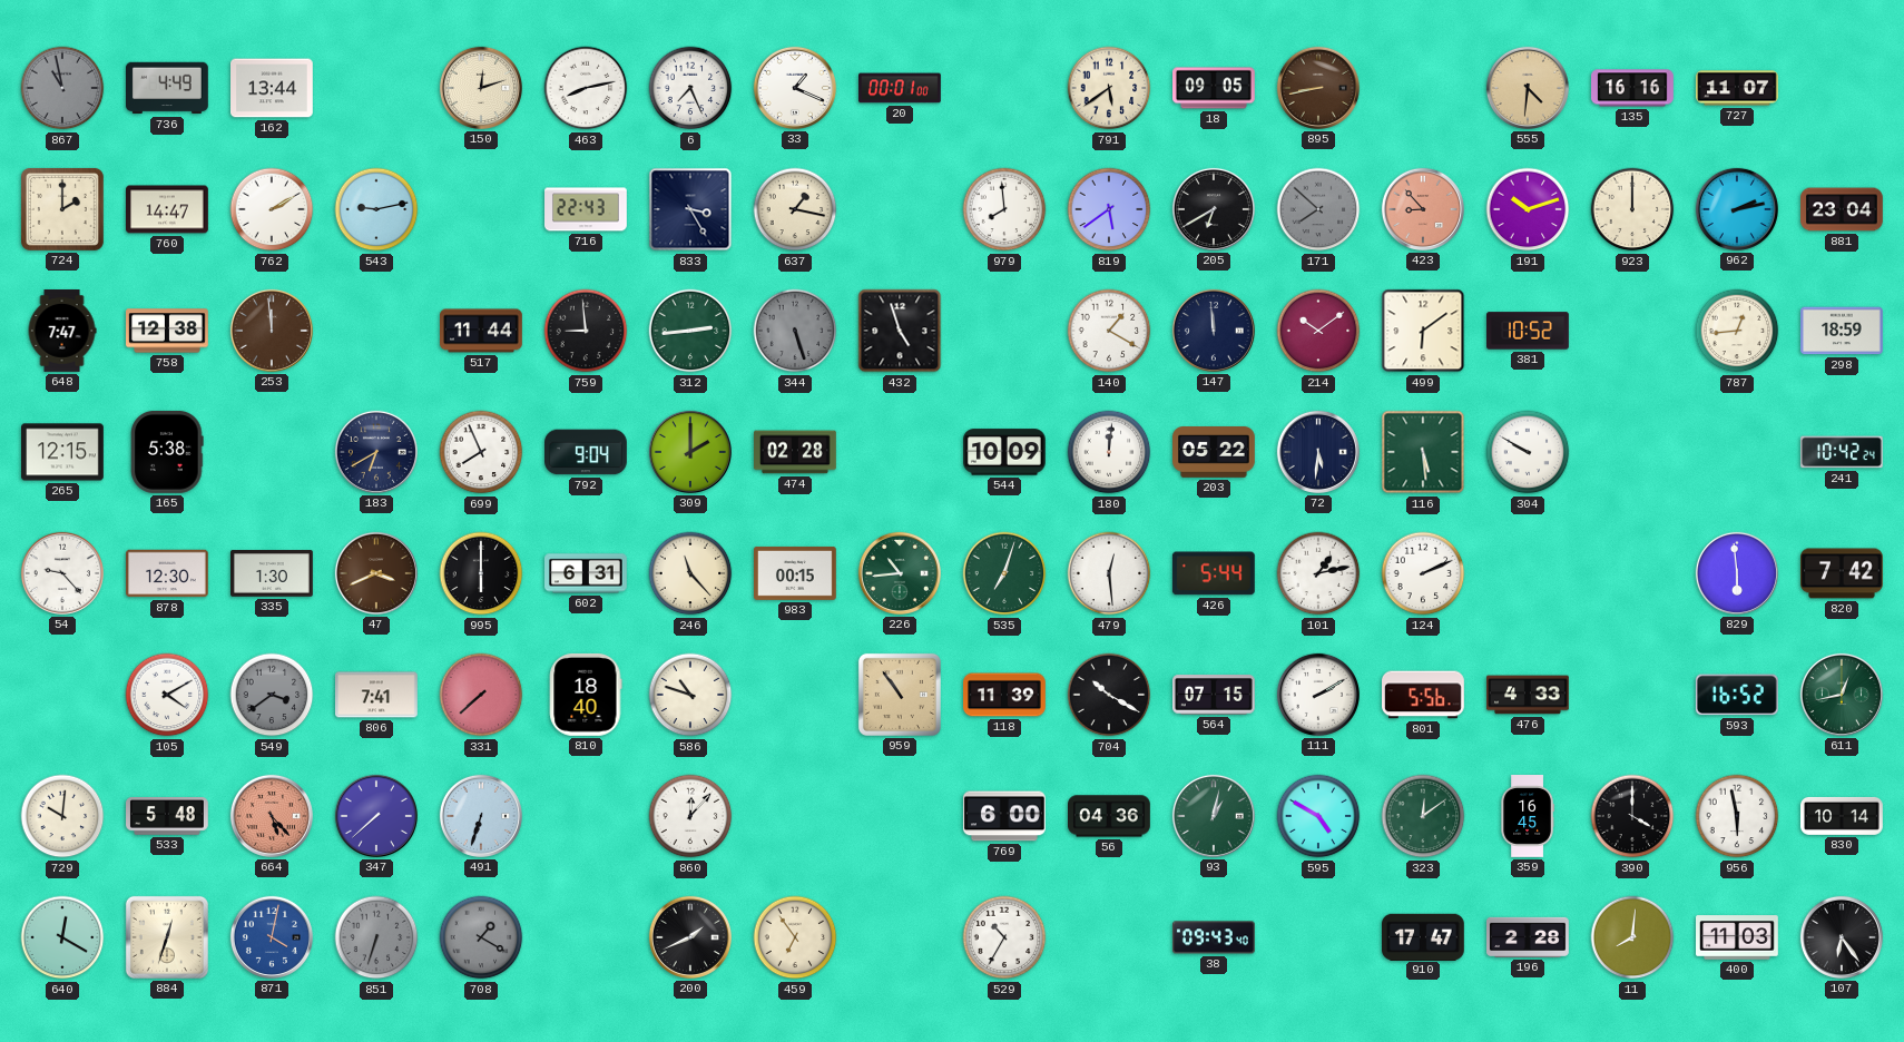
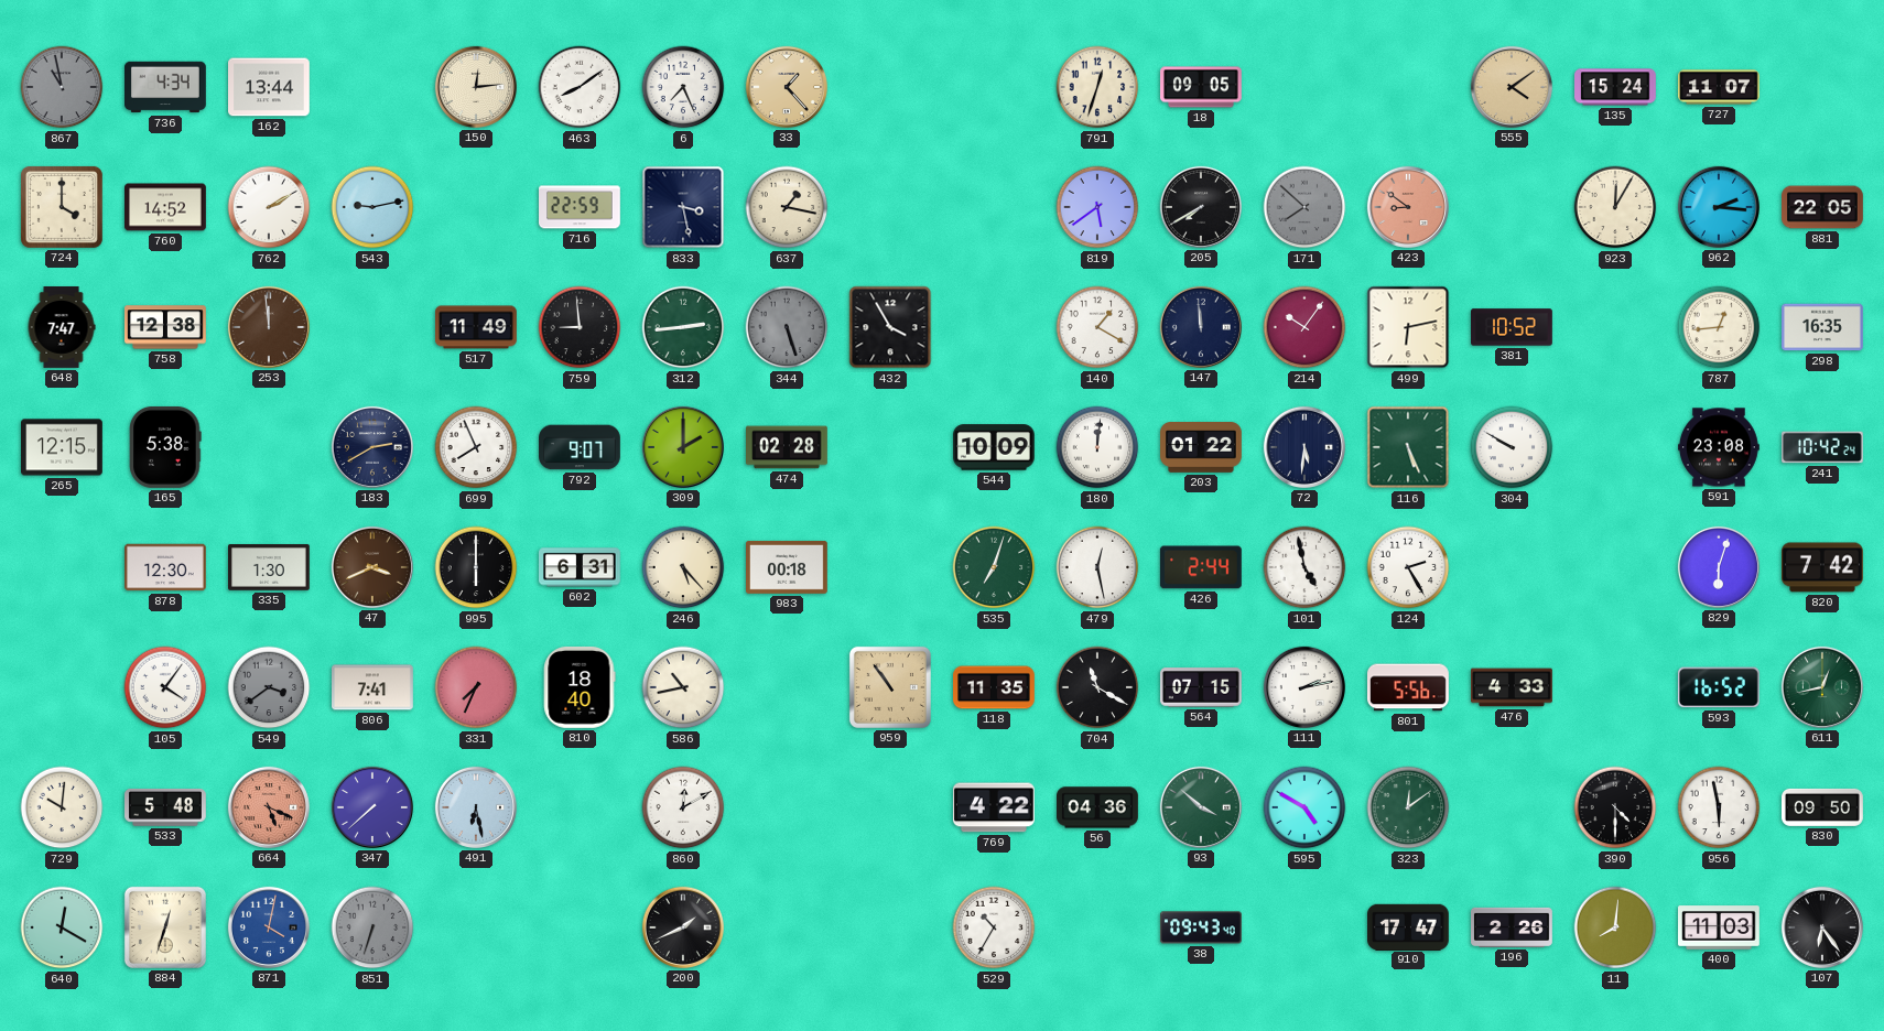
736: 4:49 -> 4:34 (166, 87)
150: 12:12 -> 12:14 (476, 87)
463: 8:13 -> 8:09 (580, 87)
33: 1:19 -> 1:23 (787, 87)
33 dial: white -> champagne (787, 87)
20: 00:01 -> none (901, 88)
791: 5:39 -> 12:33 (1097, 87)
895: 8:43 -> none (1318, 88)
555: 4:31 -> 4:09 (1512, 87)
135: 16:16 -> 15:24 (1616, 87)
724: 2:00 -> 4:00 (62, 207)
760: 14:47 -> 14:52 (166, 207)
716: 22:43 -> 22:59 (581, 207)
833: 3:25 -> 3:28 (683, 207)
979: 7:59 -> none (1004, 209)
205: 6:40 -> 7:40 (1201, 207)
423: 8:53 -> 8:51 (1408, 207)
191: 10:12 -> none (1528, 209)
923: 12:00 -> 12:05 (1615, 207)
962: 2:13 -> 2:16 (1719, 207)
881: 23:04 -> 22:05 (1822, 207)
517: 11:44 -> 11:49 (477, 327)
432: 4:57 -> 3:55 (890, 327)
214: 10:09 -> 10:06 (1304, 327)
499: 6:09 -> 6:13 (1408, 327)
298: 18:59 -> 16:35 (1823, 327)
183: 6:40 -> 2:40 (372, 447)
792: 9:04 -> 9:07 (580, 447)
203: 05:22 -> 01:22 (1202, 448)
116: 5:29 -> 5:26 (1408, 447)
591: none -> 23:08 (1720, 447)
54: 9:23 -> none (62, 573)
246: 11:23 -> 5:23 (683, 567)
983: 00:15 -> 00:18 (788, 567)
226: 10:44 -> none (900, 573)
479: 12:29 -> 12:28 (1097, 567)
426: 5:44 -> 2:44 (1201, 567)
101: 1:13 -> 4:58 (1304, 567)
124: 2:11 -> 2:25 (1408, 567)
829: 5:59 -> 6:03 (1719, 567)
105: 4:10 -> 4:06 (165, 687)
331: 7:38 -> 7:34 (476, 687)
586: 10:48 -> 10:43 (683, 687)
118: 11:39 -> 11:35 (995, 687)
704: 10:20 -> 11:20 (1097, 687)
111: 2:10 -> 2:13 (1304, 687)
664: 5:23 -> 5:19 (269, 807)
491: 6:33 -> 6:28 (476, 807)
860: 12:07 -> 12:10 (683, 807)
769: 6:00 -> 4:22 (994, 807)
93: 1:02 -> 3:52 (1201, 807)
359: 16:45 -> none (1528, 817)
390: 4:00 -> 4:30 (1615, 807)
830: 10:14 -> 09:50 (1823, 807)
708: 1:20 -> none (481, 937)
459: 6:54 -> none (795, 937)
196: 2:28 -> 2:26 (1512, 927)
